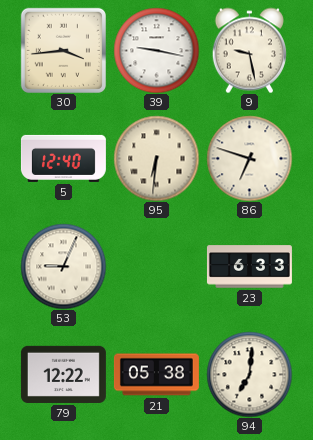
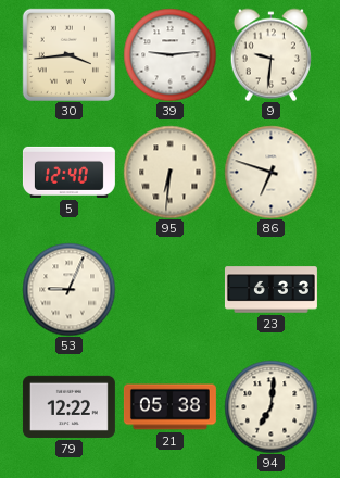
39: 9:17 -> 9:14 (169, 54)
9: 9:28 -> 9:31 (270, 54)
